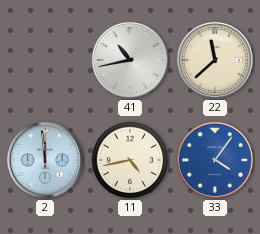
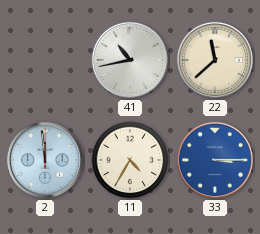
11: 4:43 -> 4:35 (130, 160)
33: 4:06 -> 3:15 (215, 160)
